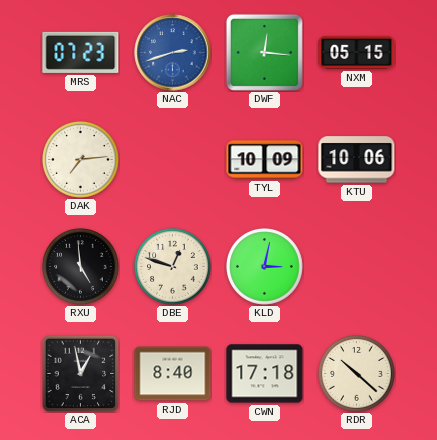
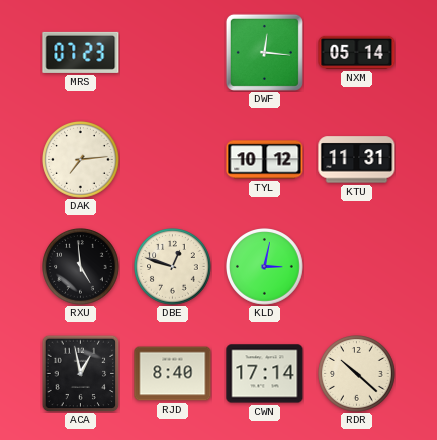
NAC: 2:42 -> none (173, 53)
NXM: 05:15 -> 05:14 (357, 52)
TYL: 10:09 -> 10:12 (265, 160)
KTU: 10:06 -> 11:31 (357, 160)
CWN: 17:18 -> 17:14 (265, 374)
